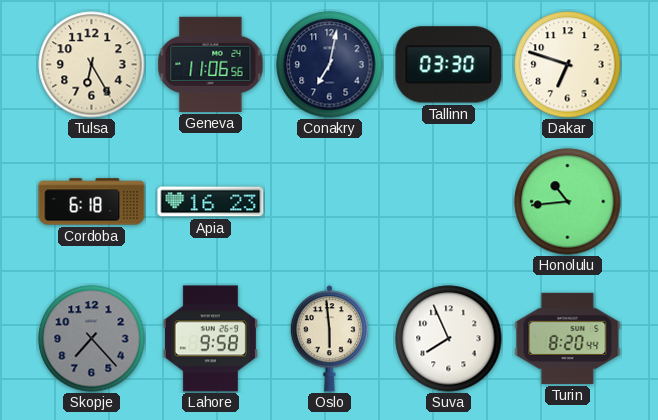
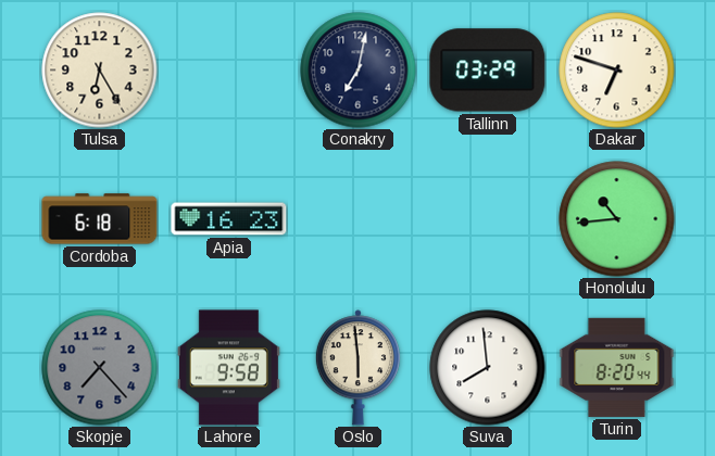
Geneva: 11:06 -> none (211, 64)
Tallinn: 03:30 -> 03:29 (488, 71)
Suva: 7:56 -> 7:59 (488, 368)
